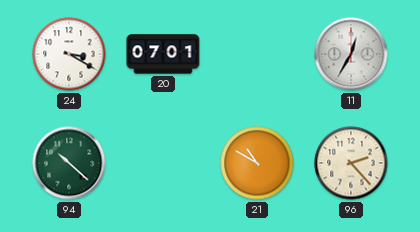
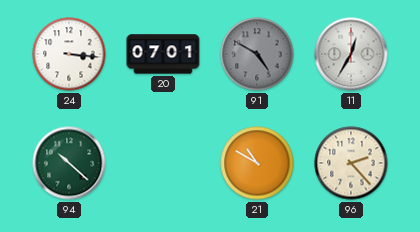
24: 3:20 -> 3:16 (69, 54)
91: none -> 4:50 (257, 54)
